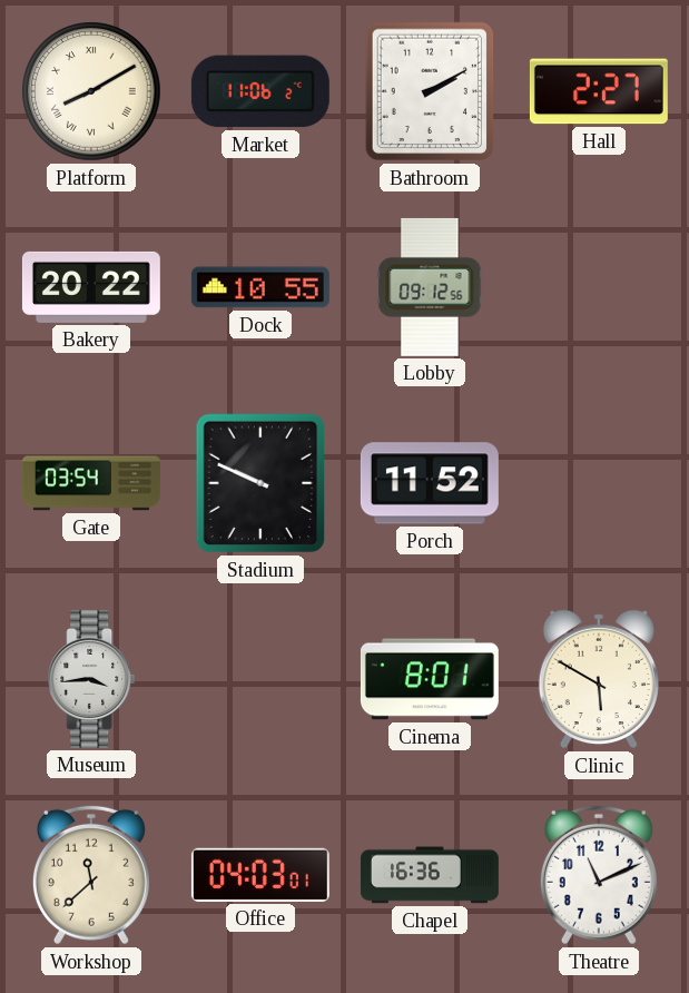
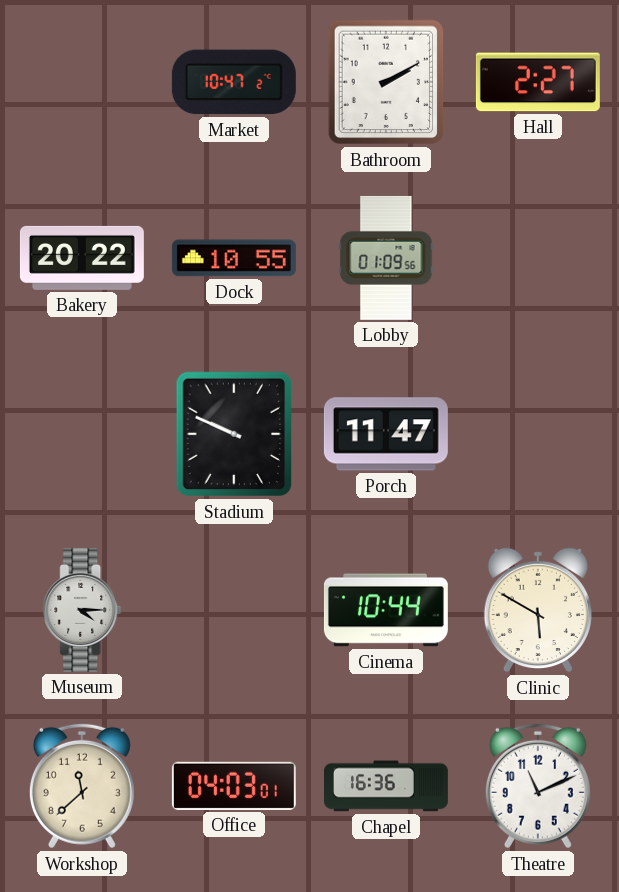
Platform: 8:10 -> none (91, 91)
Market: 11:06 -> 10:47 (234, 82)
Lobby: 09:12 -> 01:09 (386, 258)
Gate: 03:54 -> none (91, 483)
Porch: 11:52 -> 11:47 (386, 434)
Museum: 3:44 -> 4:15 (82, 610)
Cinema: 8:01 -> 10:44 (386, 610)
